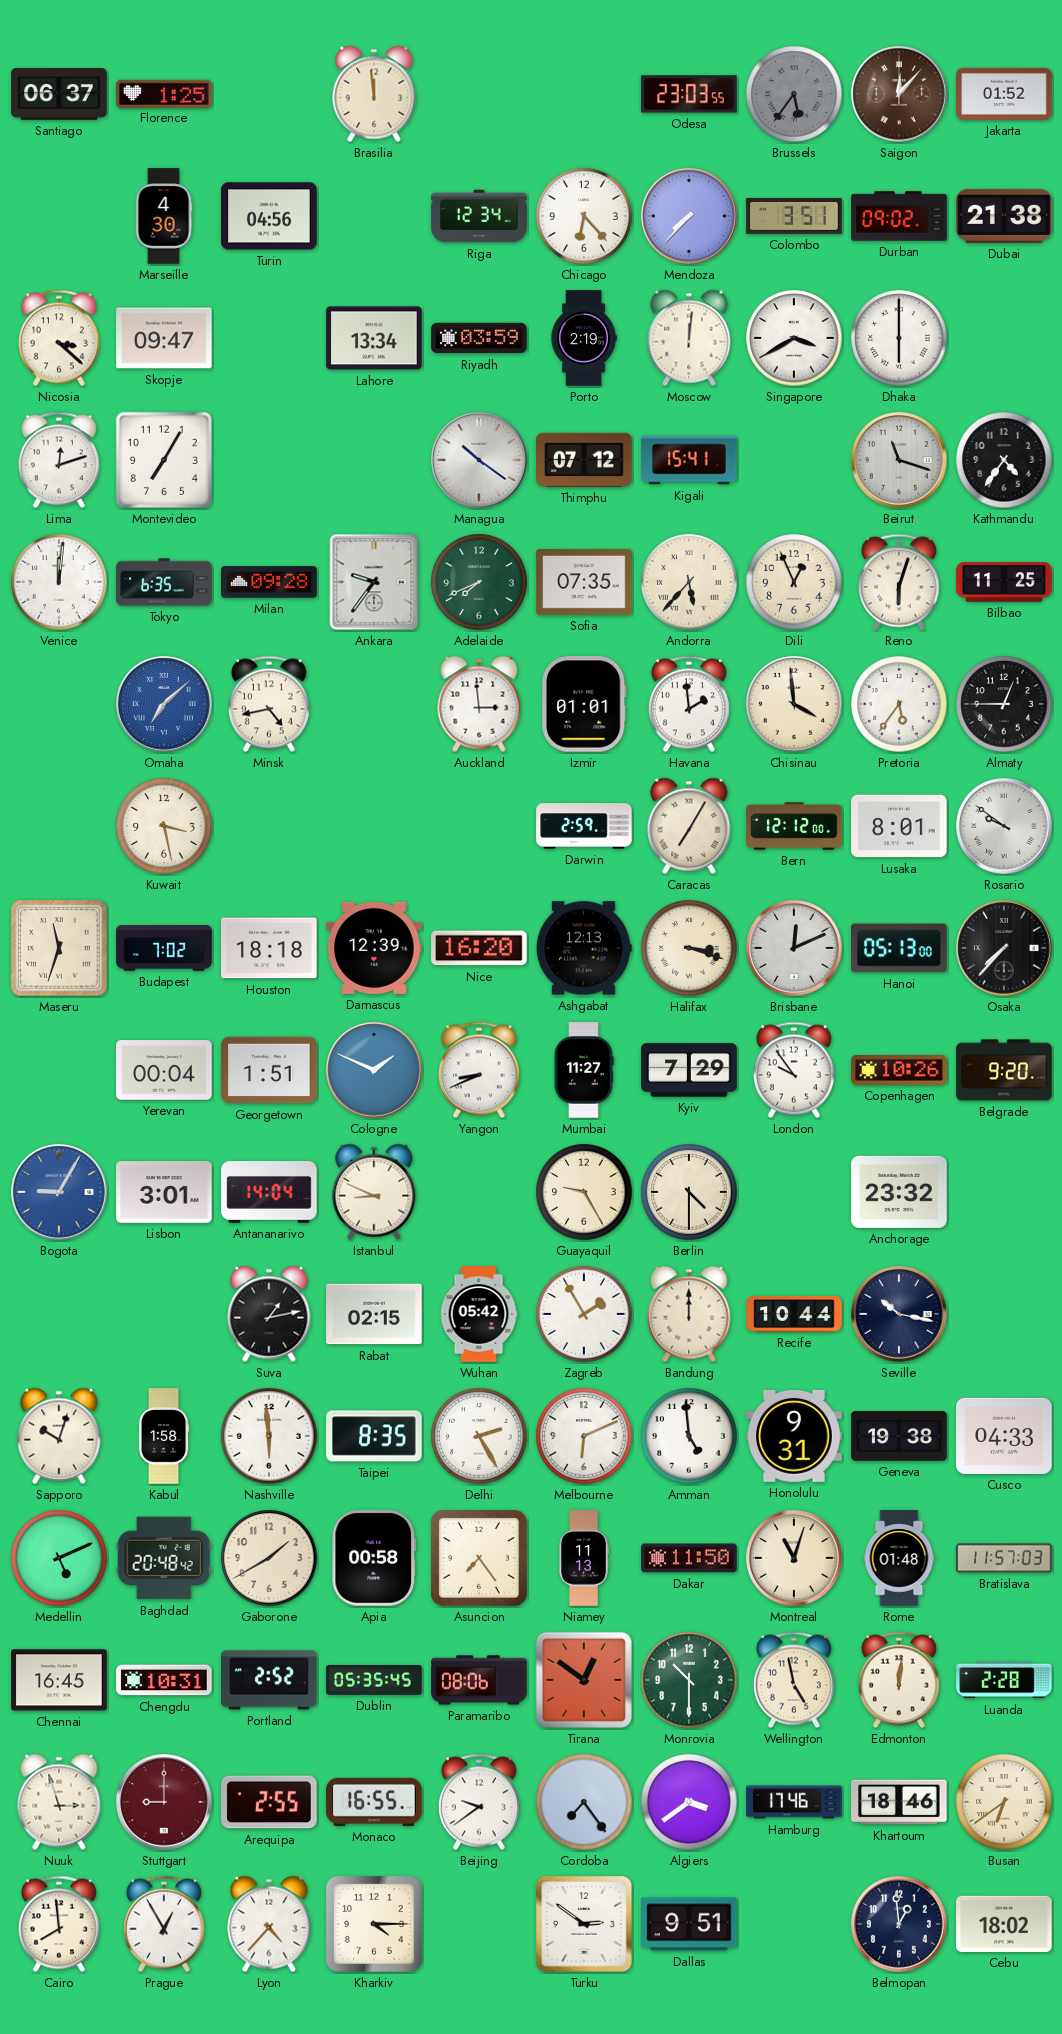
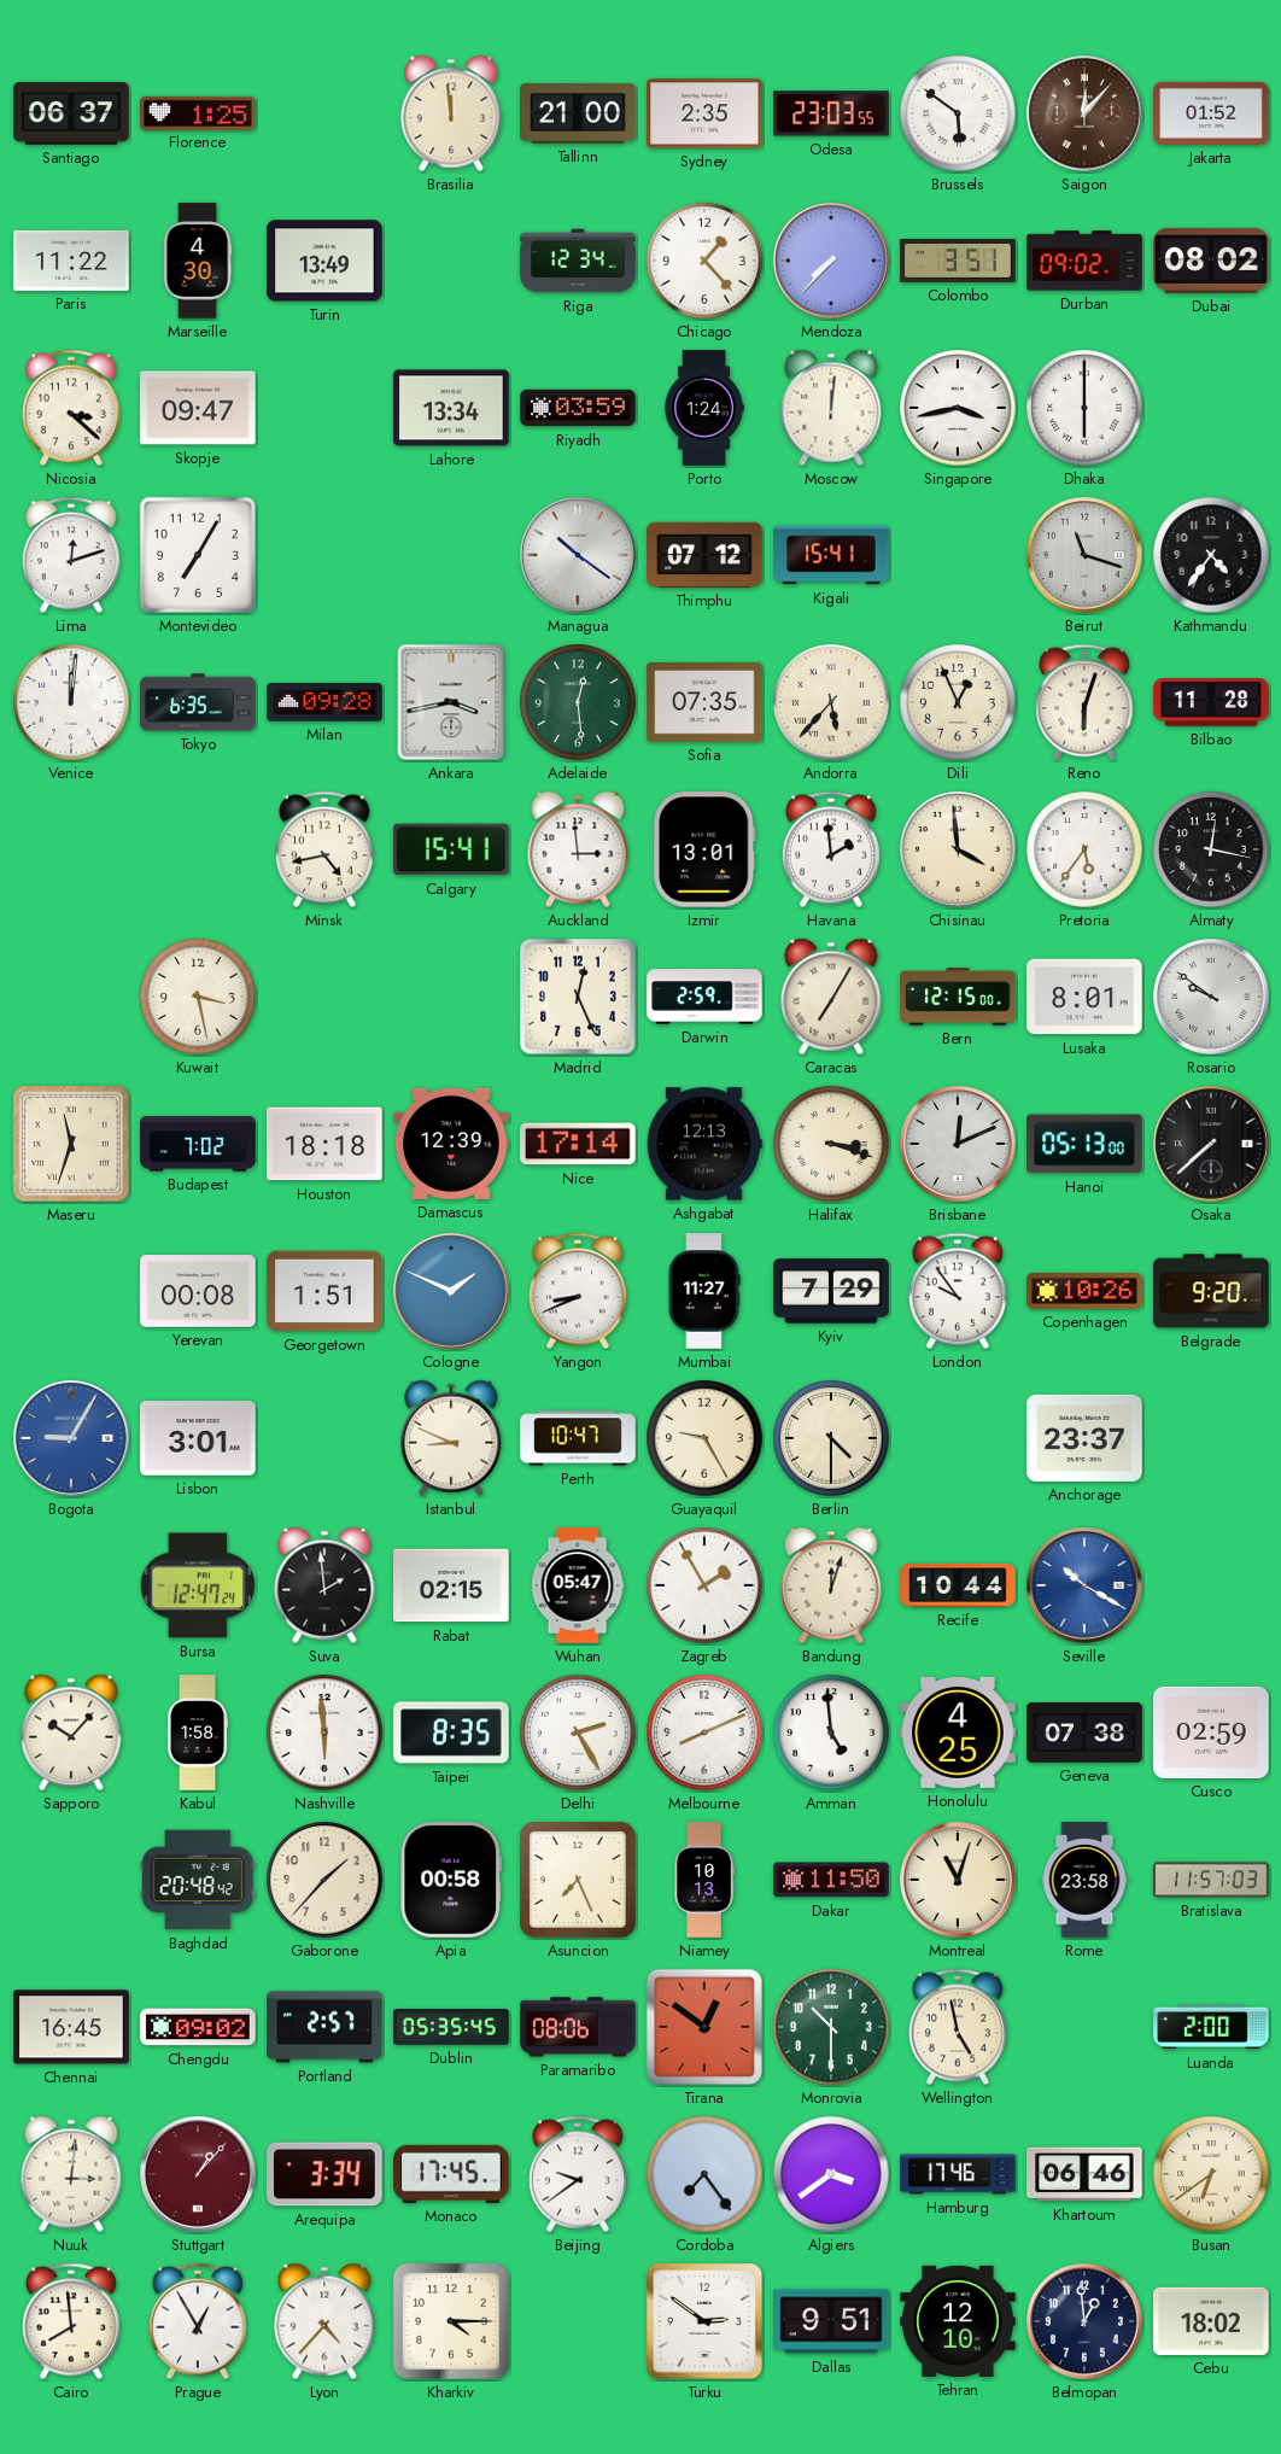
Tallinn: none -> 21:00 (578, 113)
Sydney: none -> 2:35 (704, 113)
Brussels: 5:36 -> 5:51 (958, 113)
Brussels dial: grey -> white (958, 113)
Paris: none -> 11:22 (71, 261)
Turin: 04:56 -> 13:49 (324, 261)
Chicago: 6:23 -> 1:23 (704, 261)
Dubai: 21:38 -> 08:02 (1211, 261)
Porto: 2:19 -> 1:24 (704, 408)
Singapore: 3:40 -> 3:43 (958, 408)
Ankara: 9:36 -> 3:43 (451, 702)
Adelaide: 7:41 -> 12:29 (578, 702)
Bilbao: 11:25 -> 11:28 (1211, 702)
Omaha: 7:08 -> none (164, 704)
Calgary: none -> 15:41 (451, 849)
Izmir: 01:01 -> 13:01 (706, 849)
Almaty: 12:45 -> 12:17 (1211, 849)
Madrid: none -> 12:26 (578, 997)
Bern: 12:12 -> 12:15 (958, 997)
Nice: 16:20 -> 17:14 (578, 1144)
Osaka: 7:37 -> 7:38 (1211, 1144)
Yerevan: 00:04 -> 00:08 (198, 1291)
Antananarivo: 14:04 -> none (269, 1192)
Perth: none -> 10:47 (578, 1438)
Anchorage: 23:32 -> 23:37 (1084, 1438)
Bursa: none -> 12:47 (198, 1585)
Suva: 1:13 -> 1:59 (324, 1585)
Wuhan: 05:42 -> 05:47 (578, 1585)
Bandung: 12:00 -> 12:03 (831, 1585)
Seville: 10:17 -> 10:20 (1084, 1585)
Seville dial: navy -> blue (1084, 1585)
Sapporo: 10:03 -> 10:07 (71, 1733)
Melbourne: 6:11 -> 8:11 (704, 1733)
Honolulu: 9:31 -> 4:25 (958, 1733)
Geneva: 19:38 -> 07:38 (1084, 1733)
Cusco: 04:33 -> 02:59 (1211, 1733)
Medellin: 5:11 -> none (59, 1558)
Gaborone: 1:40 -> 1:37 (324, 1880)
Asuncion: 7:24 -> 7:26 (578, 1880)
Niamey: 11:13 -> 10:13 (704, 1880)
Rome: 01:48 -> 23:58 (1084, 1880)
Chengdu: 10:31 -> 09:02 (198, 2027)
Portland: 2:52 -> 2:57 (324, 2027)
Edmonton: 12:01 -> none (899, 1680)
Luanda: 2:28 -> 2:00 (1211, 2027)
Nuuk: 2:57 -> 3:01 (71, 2174)
Stuttgart: 9:00 -> 1:07 (198, 2174)
Arequipa: 2:55 -> 3:34 (324, 2174)
Monaco: 16:55 -> 17:45 (451, 2174)
Khartoum: 18:46 -> 06:46 (1084, 2174)
Tehran: none -> 12:10 (958, 2321)
